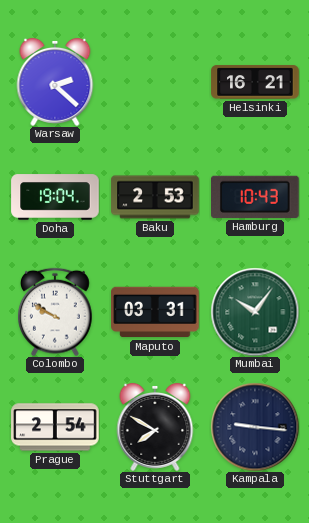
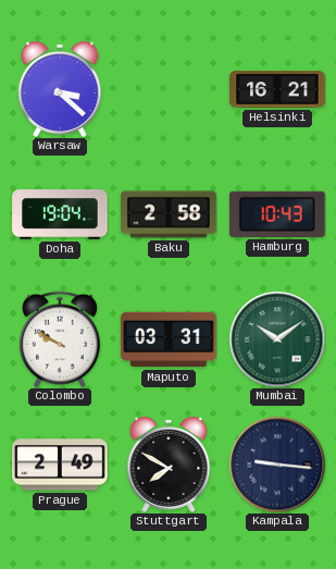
Warsaw: 2:22 -> 3:22 (60, 89)
Baku: 2:53 -> 2:58 (169, 214)
Mumbai: 10:06 -> 10:09 (277, 339)
Prague: 2:54 -> 2:49 (60, 465)
